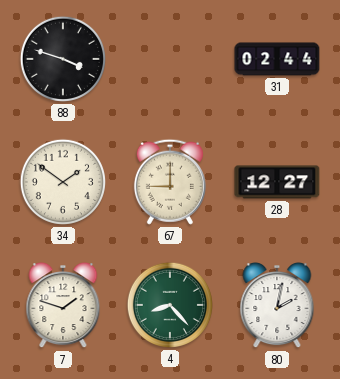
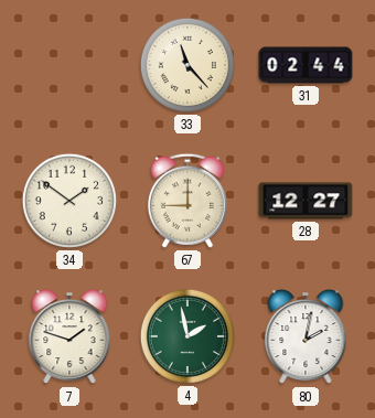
88: 3:48 -> none (63, 59)
33: none -> 11:23 (187, 65)
4: 8:23 -> 1:58 (187, 336)
